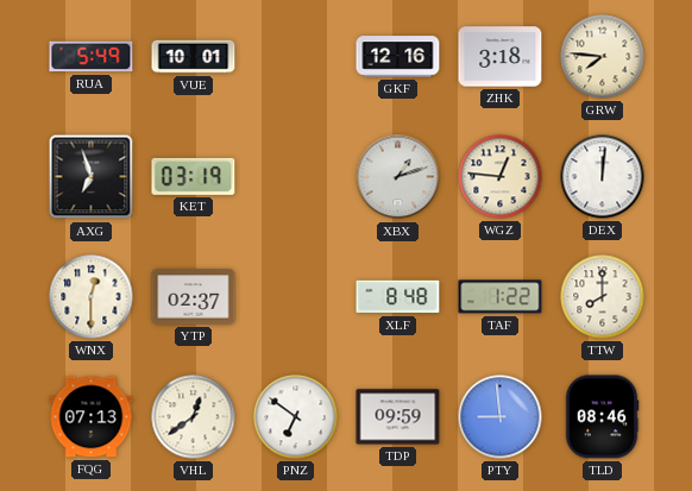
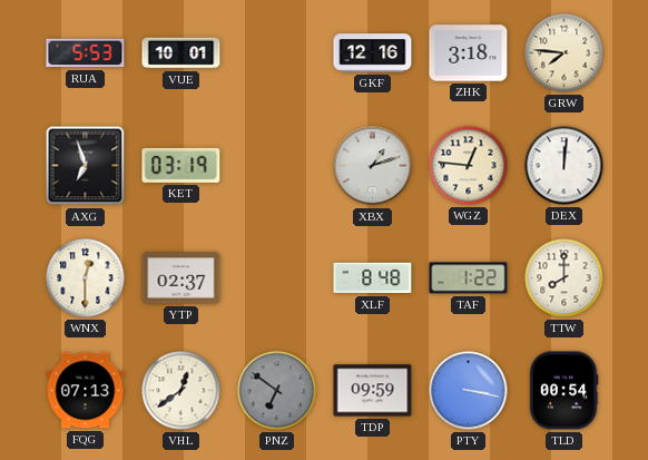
RUA: 5:49 -> 5:53 (86, 53)
PNZ dial: white -> grey (277, 391)
PTY: 8:59 -> 3:17 (469, 391)
TLD: 08:46 -> 00:54 (563, 391)
